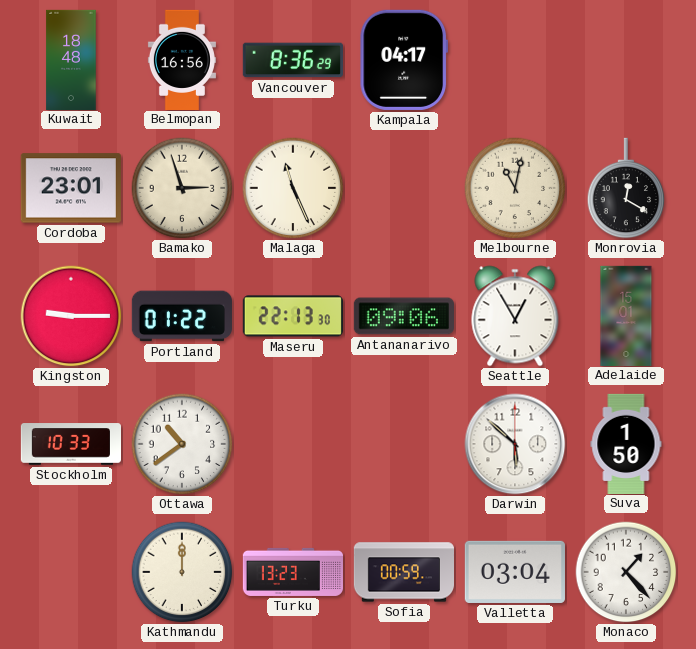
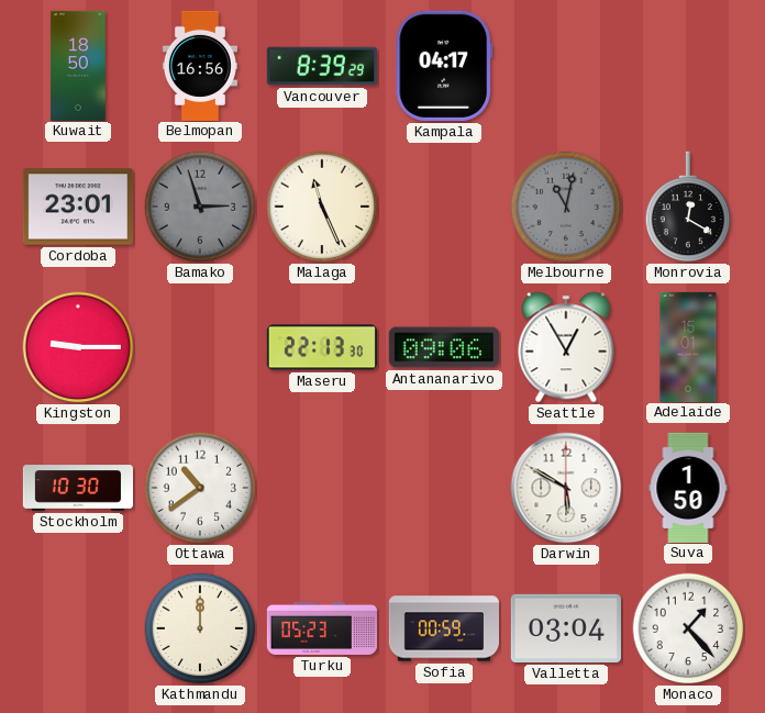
Kuwait: 18:48 -> 18:50 (78, 65)
Vancouver: 8:36 -> 8:39 (322, 66)
Bamako dial: cream -> grey (200, 207)
Melbourne dial: cream -> grey (566, 207)
Portland: 01:22 -> none (182, 316)
Stockholm: 10:33 -> 10:30 (77, 488)
Darwin: 5:52 -> 5:50 (566, 488)
Turku: 13:23 -> 05:23 (321, 628)
